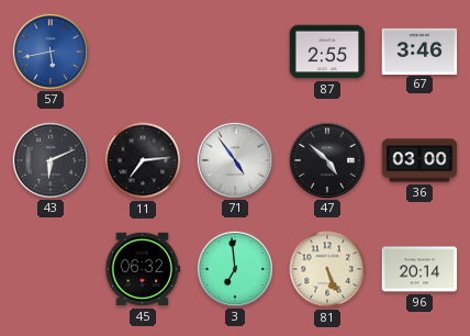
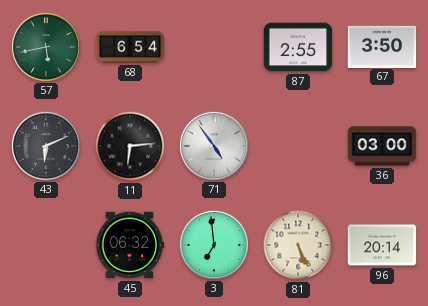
57 dial: blue -> green (45, 46)
68: none -> 6:54 (130, 47)
67: 3:46 -> 3:50 (382, 46)
11: 7:14 -> 6:14 (130, 146)
47: 4:52 -> none (326, 159)
